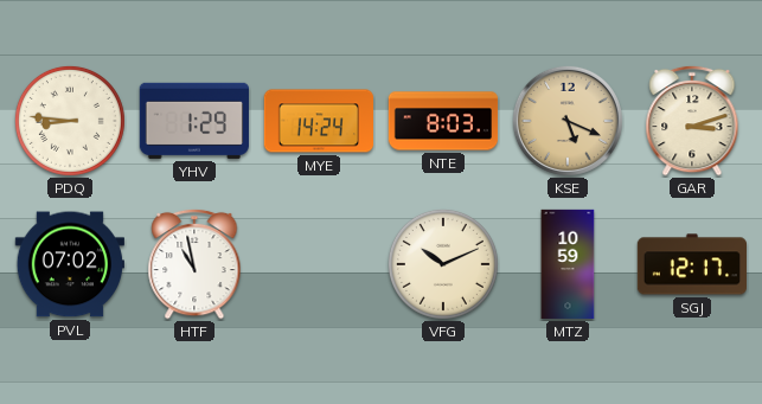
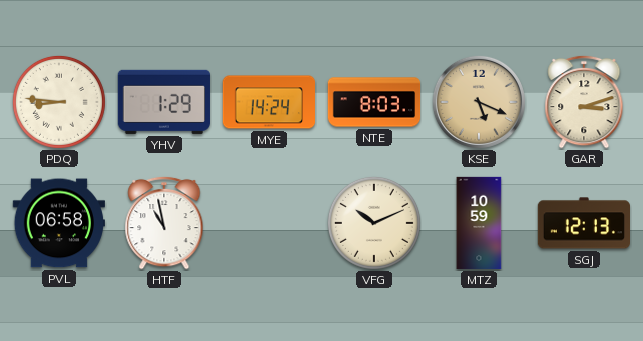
PVL: 07:02 -> 06:58 (58, 223)
SGJ: 12:17 -> 12:13 (583, 223)
